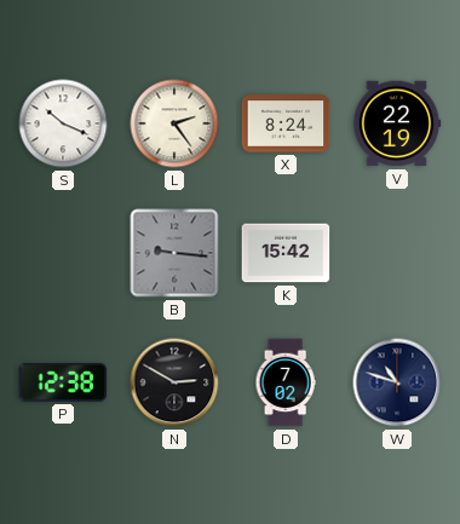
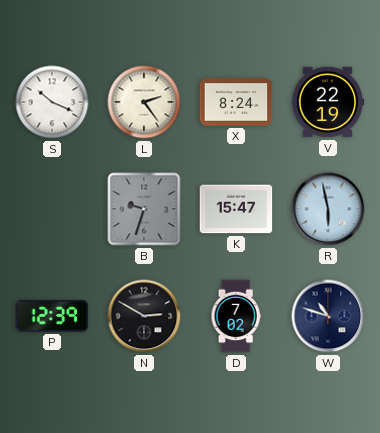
B: 9:16 -> 9:33 (144, 209)
K: 15:42 -> 15:47 (236, 209)
R: none -> 5:58 (328, 209)
P: 12:38 -> 12:39 (52, 316)
